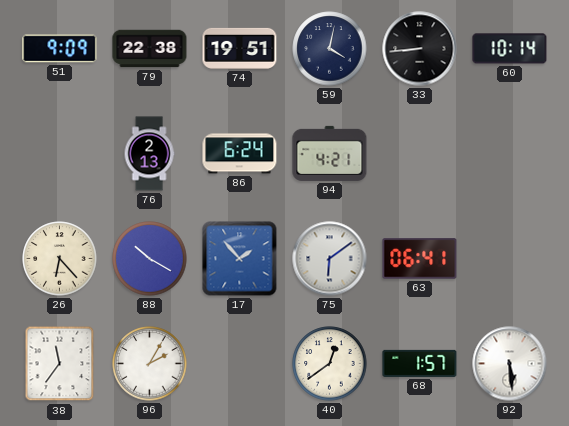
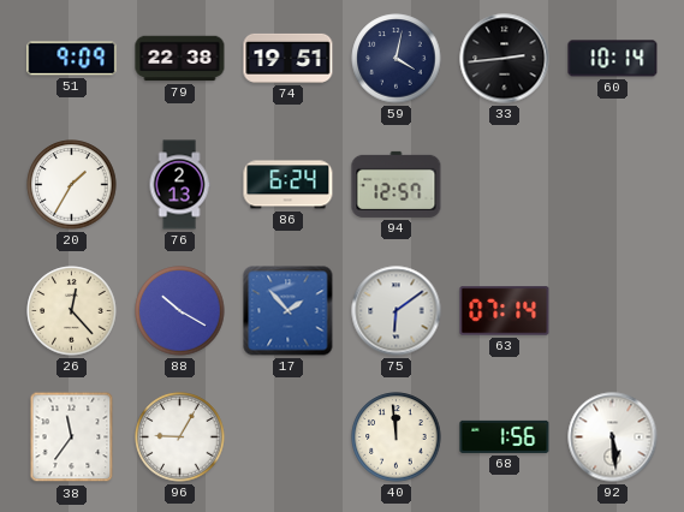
33: 8:44 -> 2:44 (505, 59)
20: none -> 1:35 (72, 185)
94: 4:21 -> 12:57 (397, 184)
26: 6:23 -> 12:23 (72, 311)
63: 06:41 -> 07:14 (505, 311)
96: 2:05 -> 9:05 (180, 437)
40: 12:39 -> 11:59 (397, 437)
68: 1:57 -> 1:56 (505, 436)
